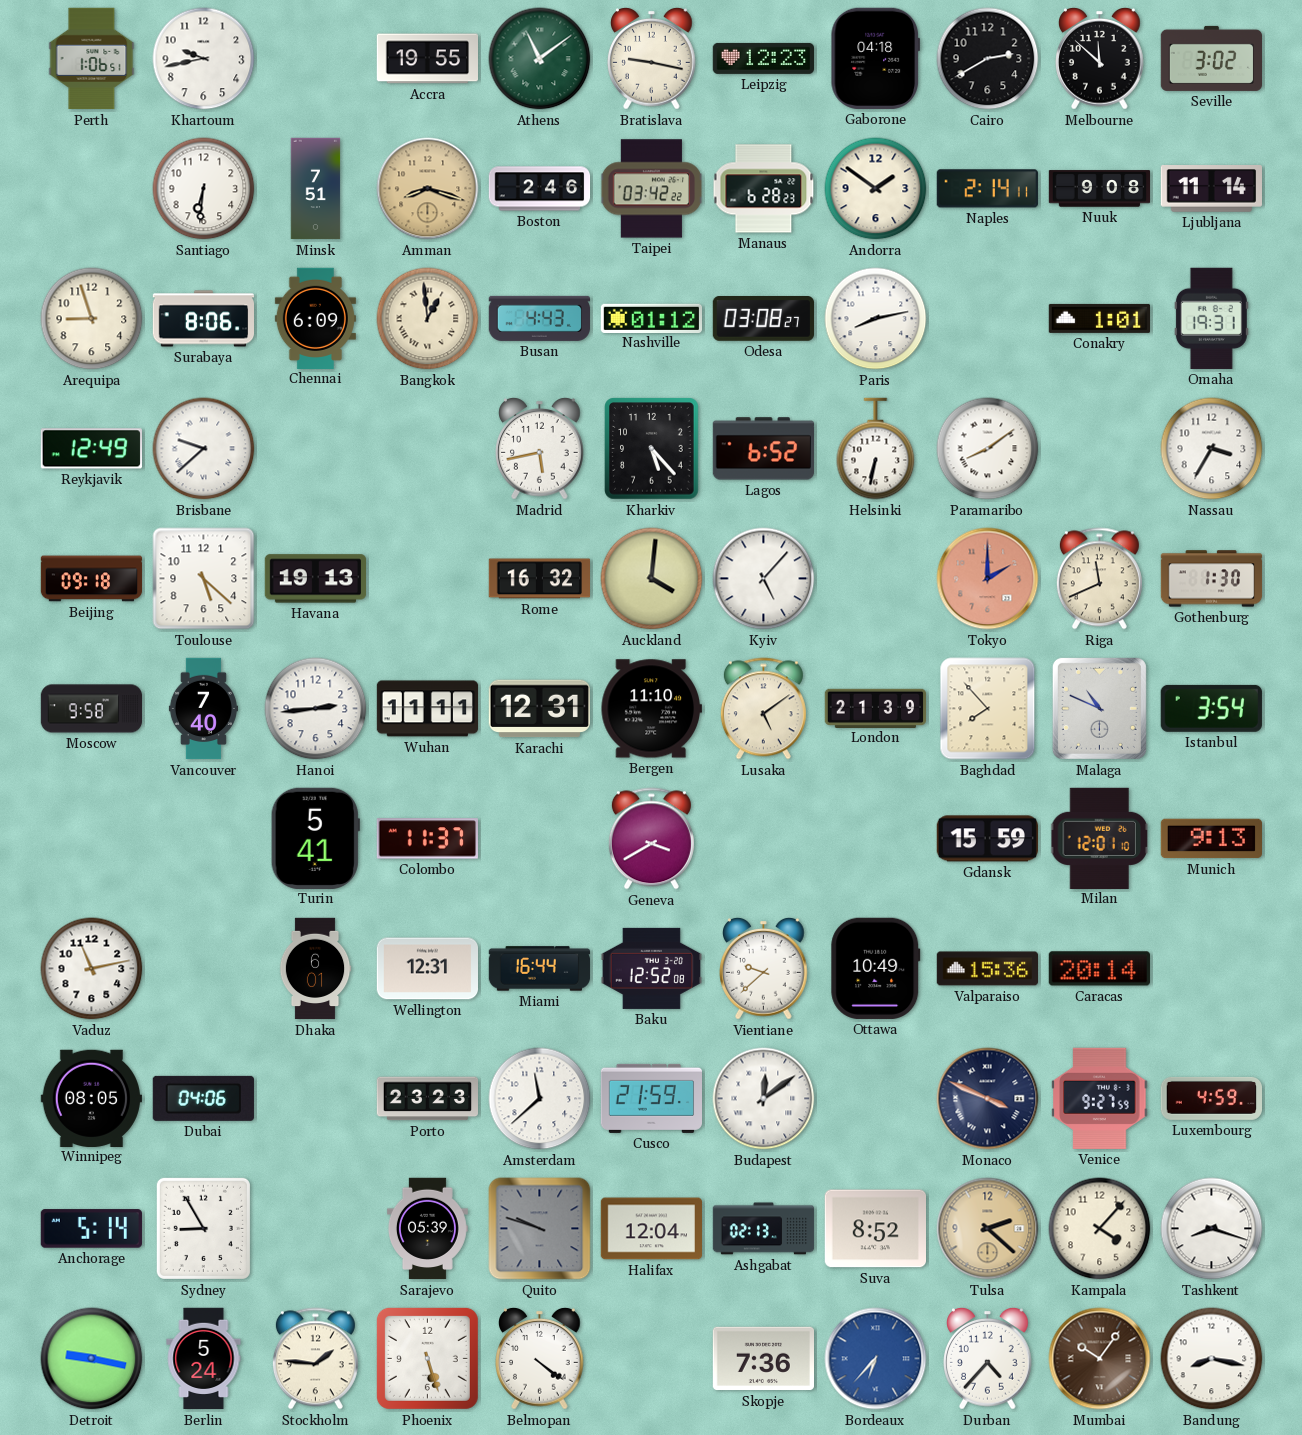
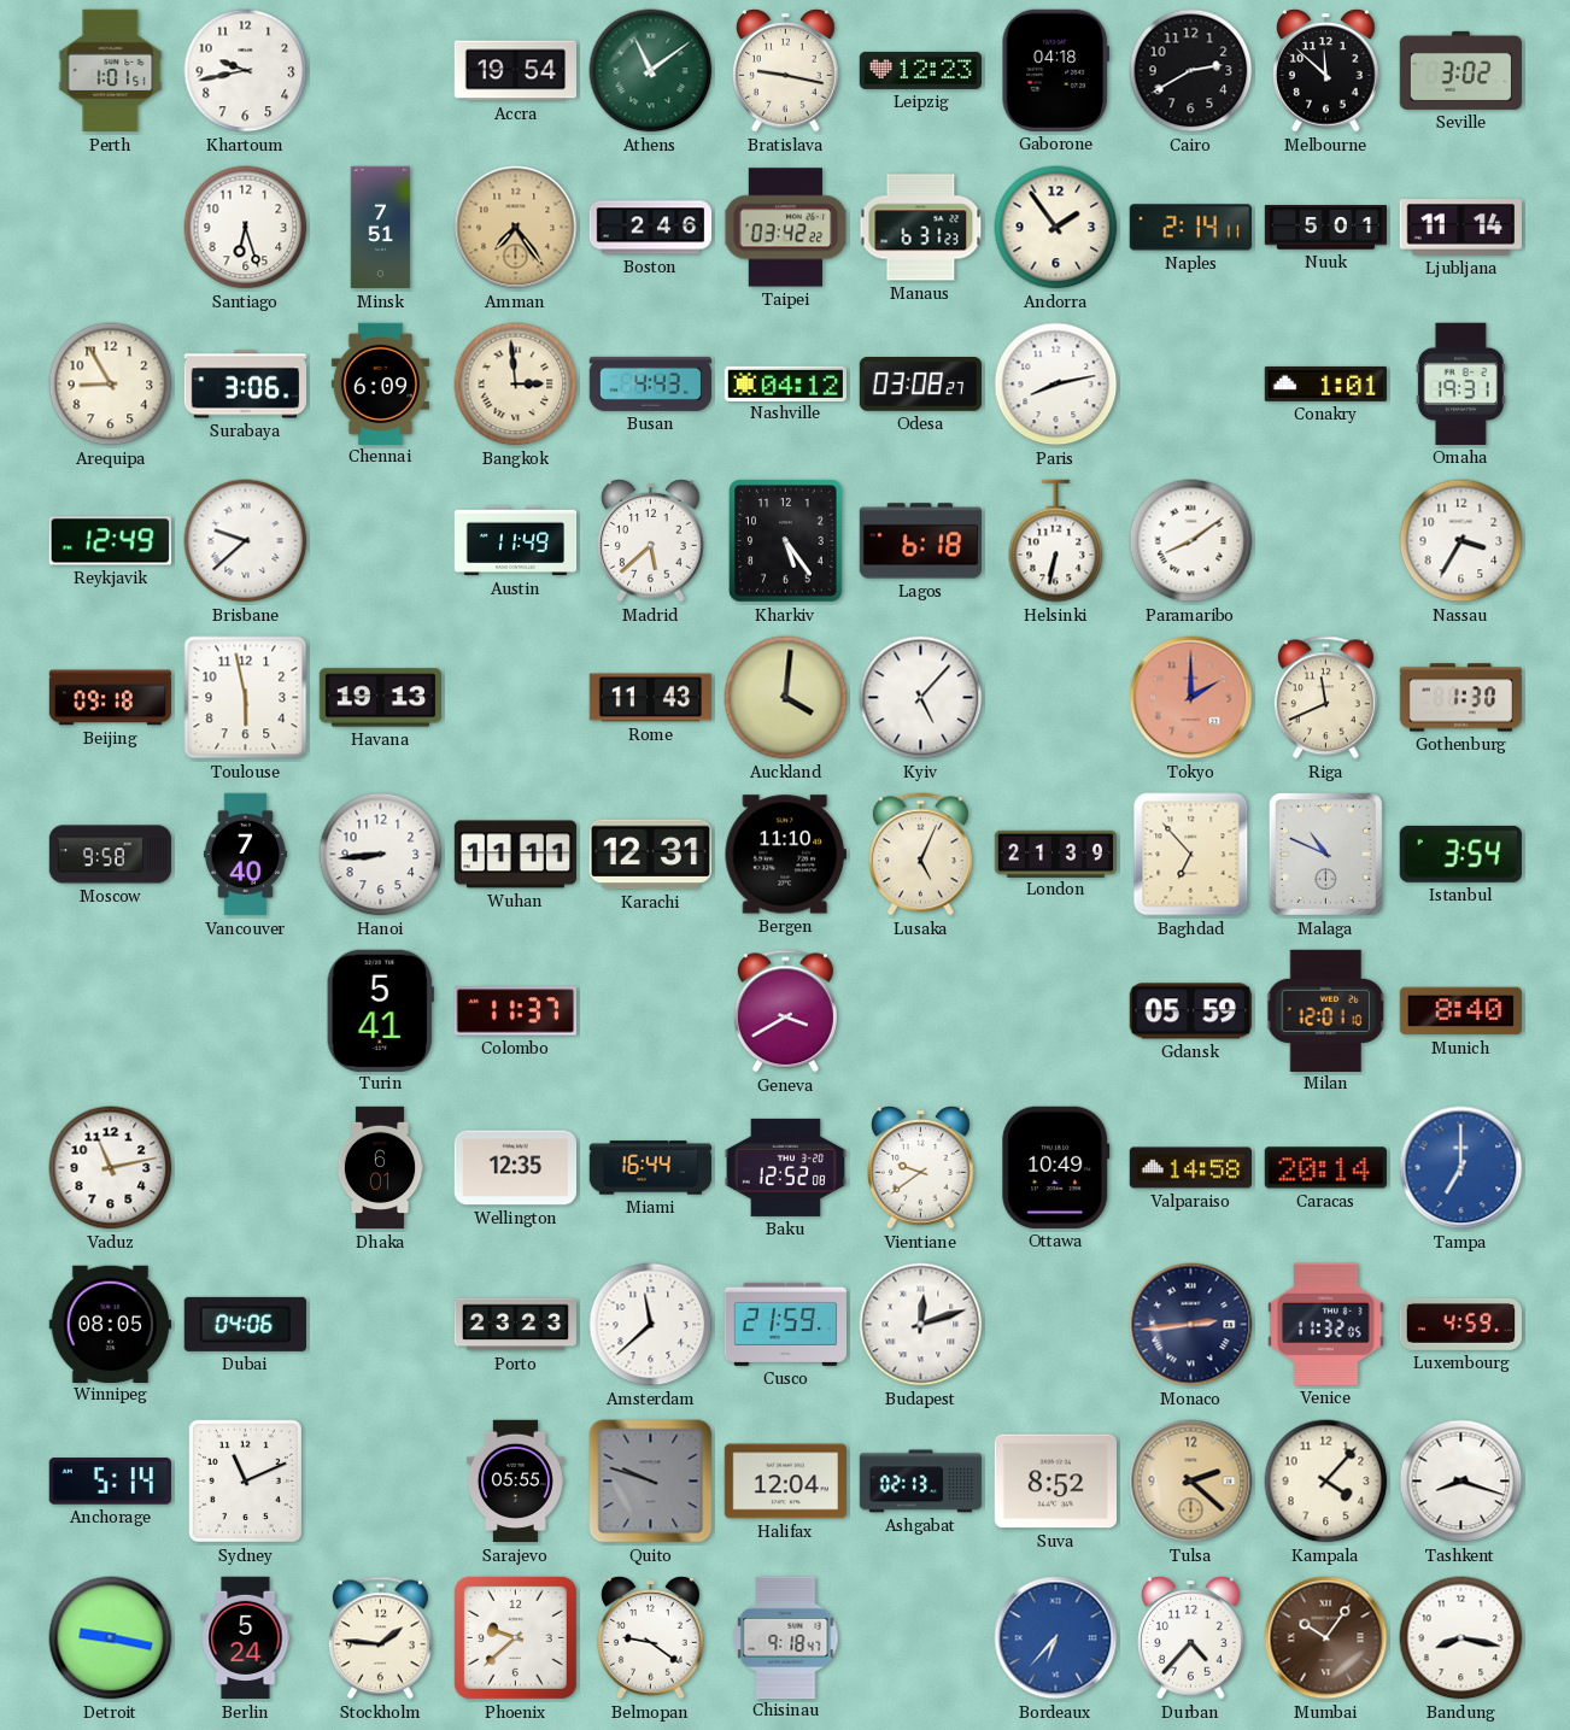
Perth: 1:06 -> 1:01 (111, 71)
Accra: 19:55 -> 19:54 (515, 71)
Santiago: 6:31 -> 6:27 (246, 228)
Amman: 8:18 -> 7:24 (516, 228)
Manaus: 6:28 -> 6:31 (921, 228)
Andorra: 1:51 -> 1:54 (1056, 228)
Nuuk: 9:08 -> 5:01 (1326, 228)
Arequipa: 8:57 -> 8:55 (111, 385)
Surabaya: 8:06 -> 3:06 (246, 385)
Bangkok: 12:59 -> 2:59 (516, 385)
Nashville: 01:12 -> 04:12 (785, 383)
Austin: none -> 11:49 (516, 541)
Madrid: 5:43 -> 5:38 (651, 541)
Kharkiv: 5:23 -> 5:24 (786, 541)
Lagos: 6:52 -> 6:18 (920, 541)
Toulouse: 5:22 -> 5:58 (246, 698)
Rome: 16:32 -> 11:43 (651, 698)
Hanoi: 2:44 -> 8:44 (381, 855)
Lusaka: 5:09 -> 5:04 (920, 855)
Baghdad: 7:53 -> 6:53 (1191, 855)
Gdansk: 15:59 -> 05:59 (1190, 1011)
Munich: 9:13 -> 8:40 (1460, 1011)
Wellington: 12:31 -> 12:35 (515, 1168)
Vientiane: 9:38 -> 9:39 (921, 1168)
Valparaiso: 15:36 -> 14:58 (1190, 1168)
Tampa: none -> 7:00 (1461, 1168)
Budapest: 12:09 -> 12:12 (921, 1325)
Monaco: 3:49 -> 2:44 (1191, 1325)
Venice: 9:27 -> 11:32 (1326, 1324)
Sydney: 8:55 -> 11:11 (245, 1480)
Sarajevo: 05:39 -> 05:55 (515, 1482)
Phoenix: 5:27 -> 9:38 (515, 1637)
Belmopan: 4:21 -> 9:21 (651, 1638)
Chisinau: none -> 9:18 (786, 1637)
Skopje: 7:36 -> none (763, 1359)
